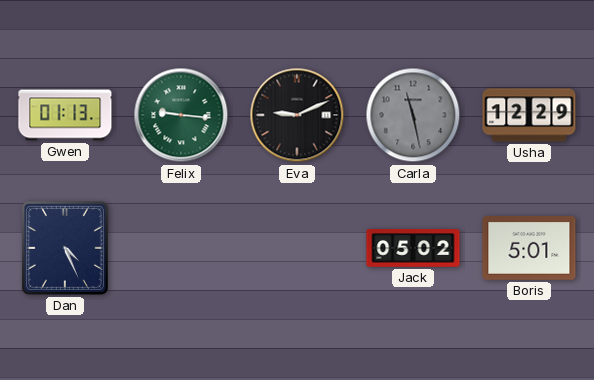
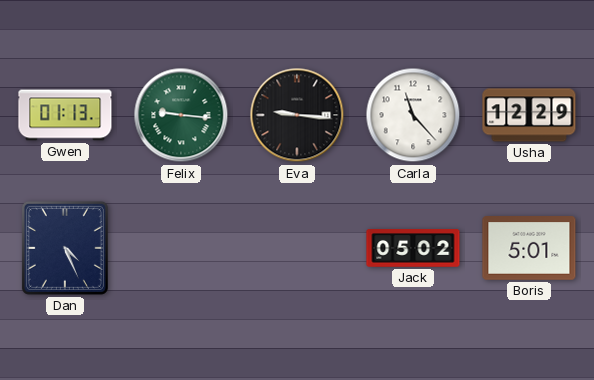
Eva: 9:11 -> 9:16 (297, 115)
Carla: 11:28 -> 11:23 (413, 115)
Carla dial: grey -> white (413, 115)
